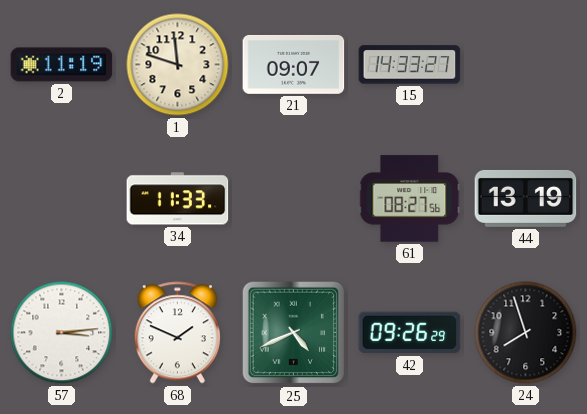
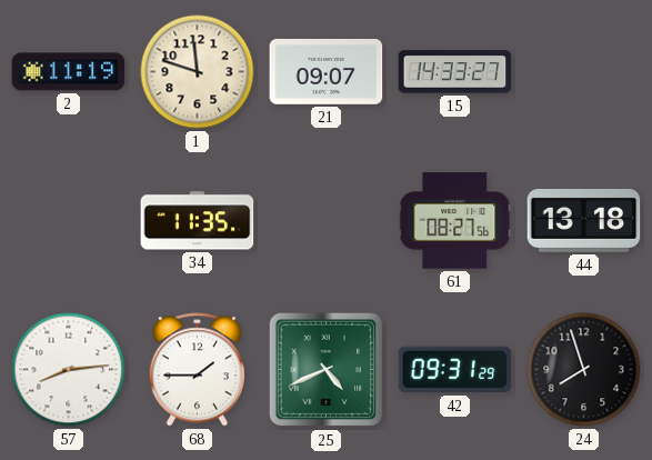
34: 11:33 -> 11:35 (198, 221)
44: 13:19 -> 13:18 (584, 220)
57: 3:14 -> 8:14 (69, 370)
68: 1:49 -> 1:45 (197, 370)
42: 09:26 -> 09:31 (455, 370)
